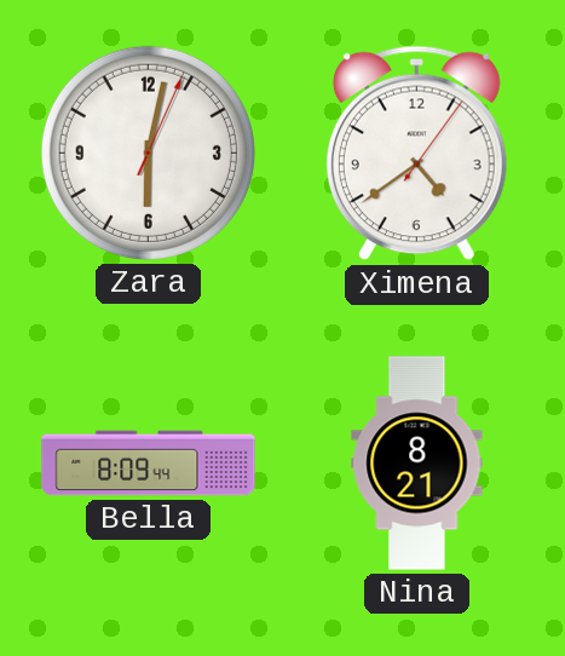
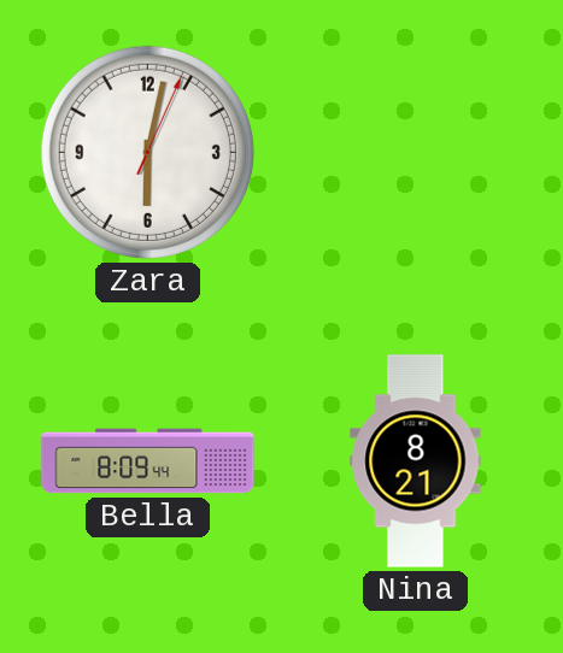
Ximena: 4:39 -> none (416, 154)
